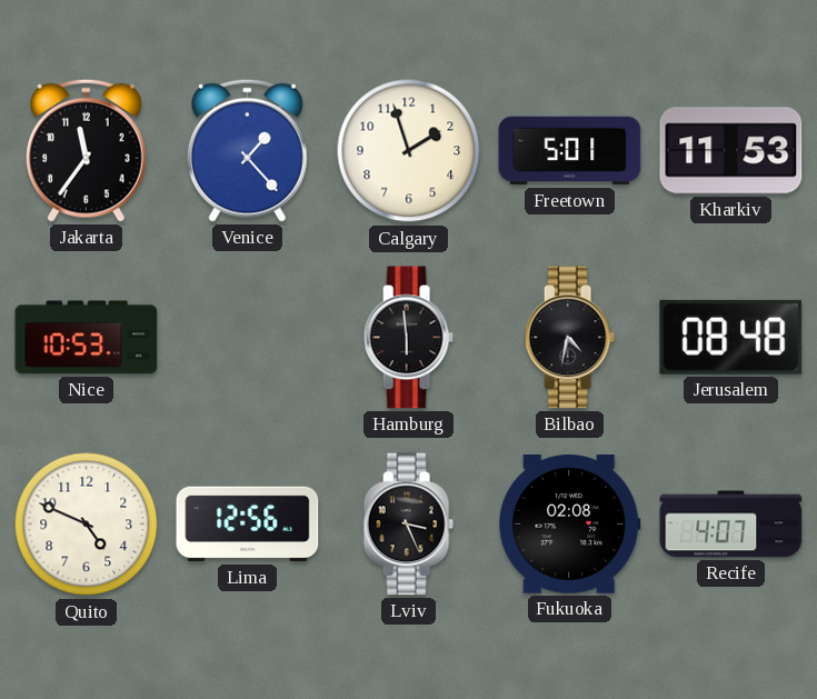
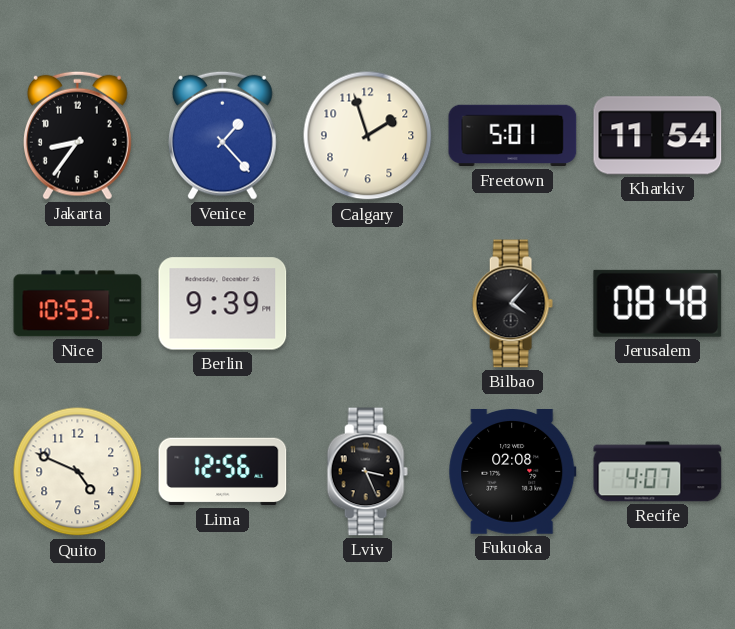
Jakarta: 11:36 -> 8:36 (77, 135)
Kharkiv: 11:53 -> 11:54 (658, 136)
Berlin: none -> 9:39 (223, 304)
Hamburg: 5:59 -> none (408, 338)
Bilbao: 4:32 -> 4:07 (512, 304)
